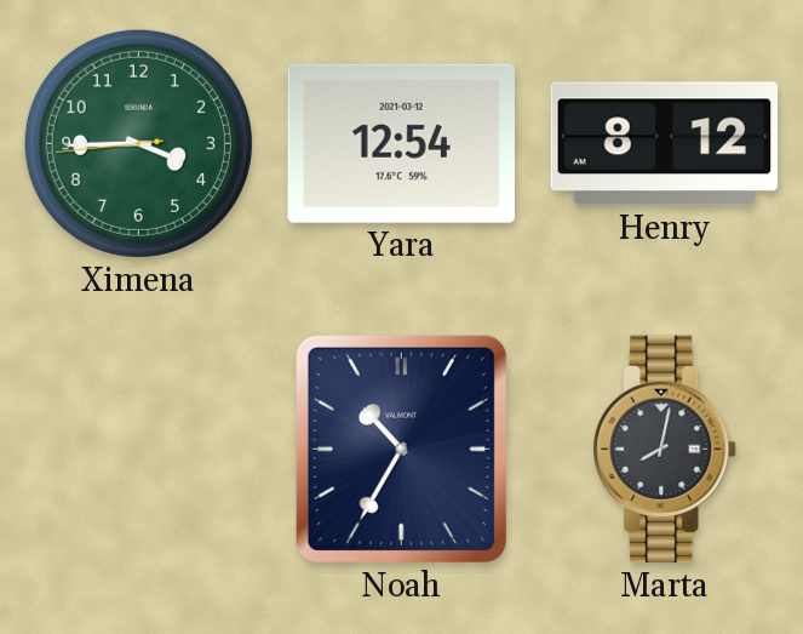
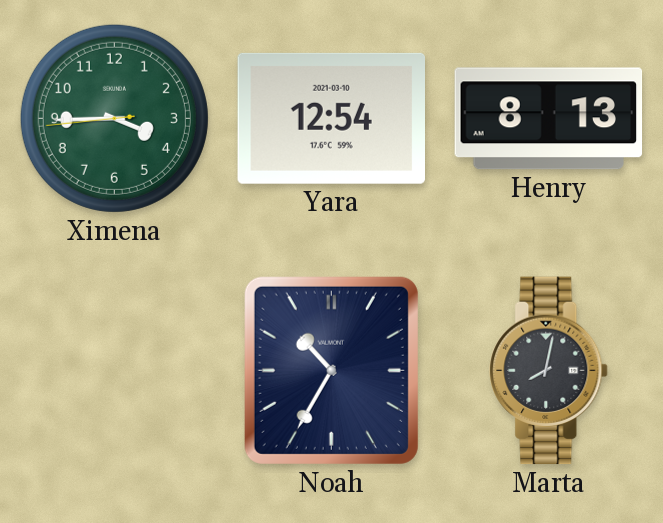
Yara date: 2021-03-12 -> 2021-03-10 (331, 118)
Henry: 8:12 -> 8:13 (549, 119)
